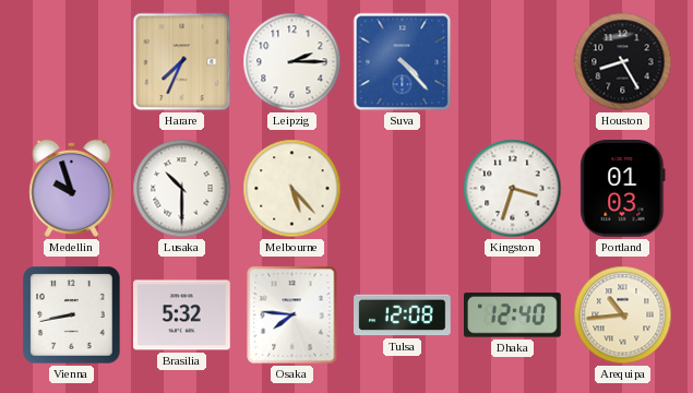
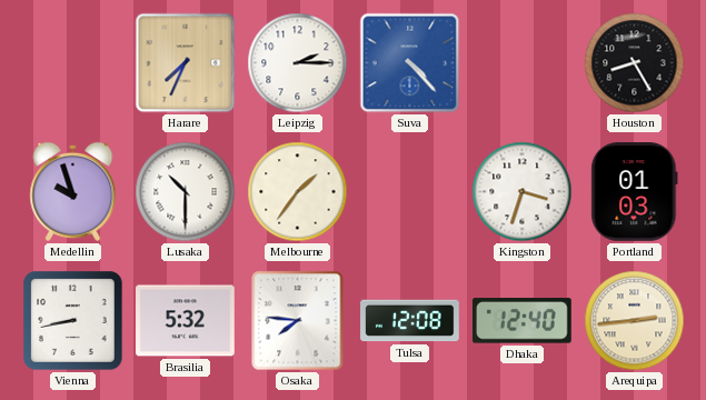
Melbourne: 5:23 -> 1:36 (298, 192)
Arequipa: 10:44 -> 2:44 (635, 321)
